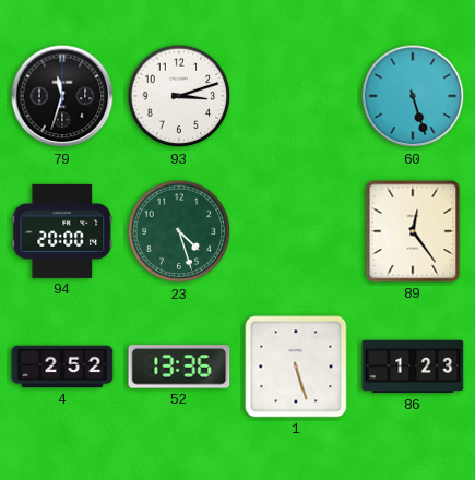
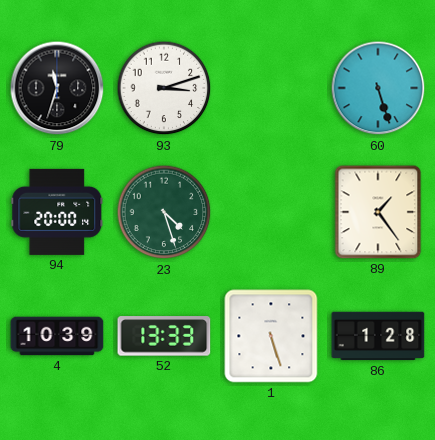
89: 12:24 -> 1:24 (378, 212)
4: 2:52 -> 10:39 (57, 336)
52: 13:36 -> 13:33 (164, 336)
86: 1:23 -> 1:28 (378, 336)
